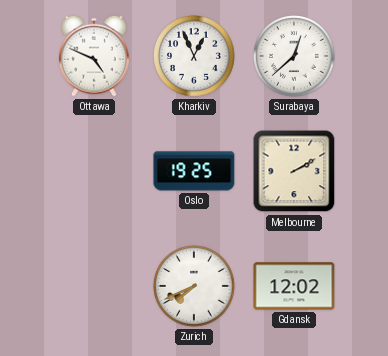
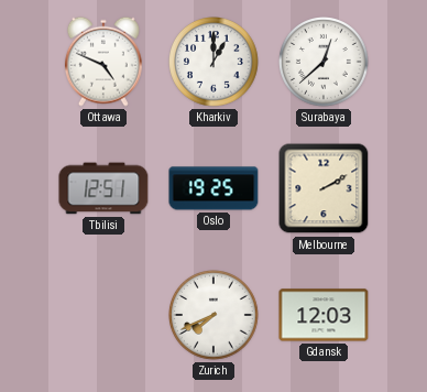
Kharkiv: 12:56 -> 1:00 (215, 63)
Tbilisi: none -> 12:51 (103, 188)
Gdansk: 12:02 -> 12:03 (324, 315)
